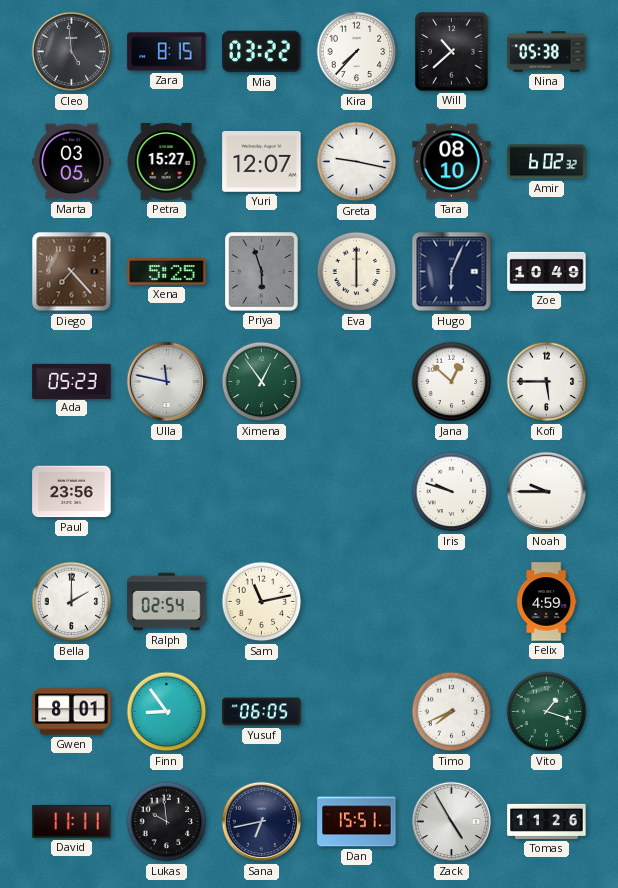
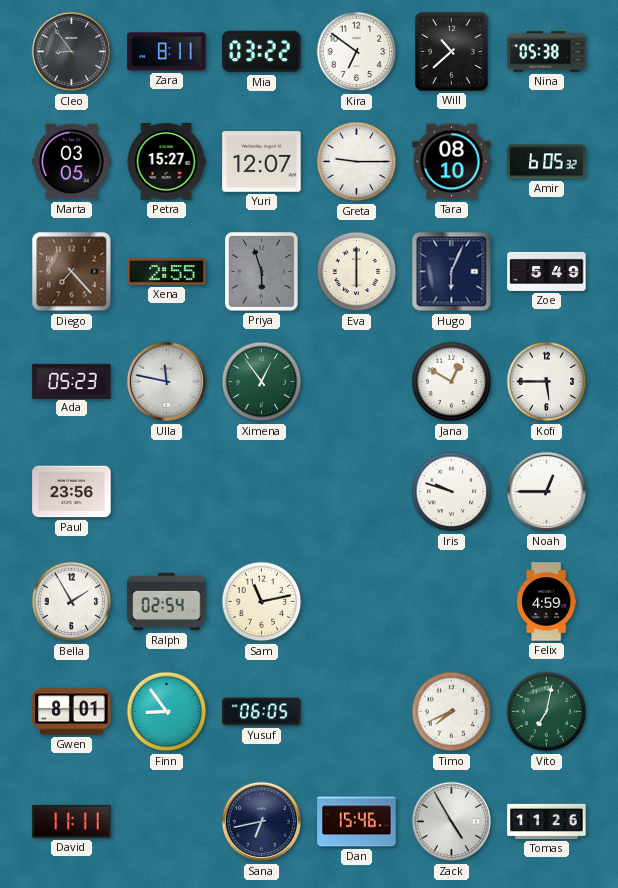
Cleo: 4:59 -> 8:54 (72, 52)
Zara: 8:15 -> 8:11 (167, 52)
Kira: 7:37 -> 6:51 (357, 52)
Greta: 9:17 -> 9:15 (357, 162)
Amir: 6:02 -> 6:05 (547, 162)
Xena: 5:25 -> 2:55 (167, 272)
Zoe: 10:49 -> 5:49 (547, 271)
Jana: 12:52 -> 12:50 (452, 382)
Noah: 9:45 -> 12:45 (547, 492)
Bella: 2:00 -> 1:55 (72, 602)
Vito: 1:18 -> 7:02 (547, 712)
Lukas: 9:59 -> none (167, 822)
Dan: 15:51 -> 15:46 (357, 822)
